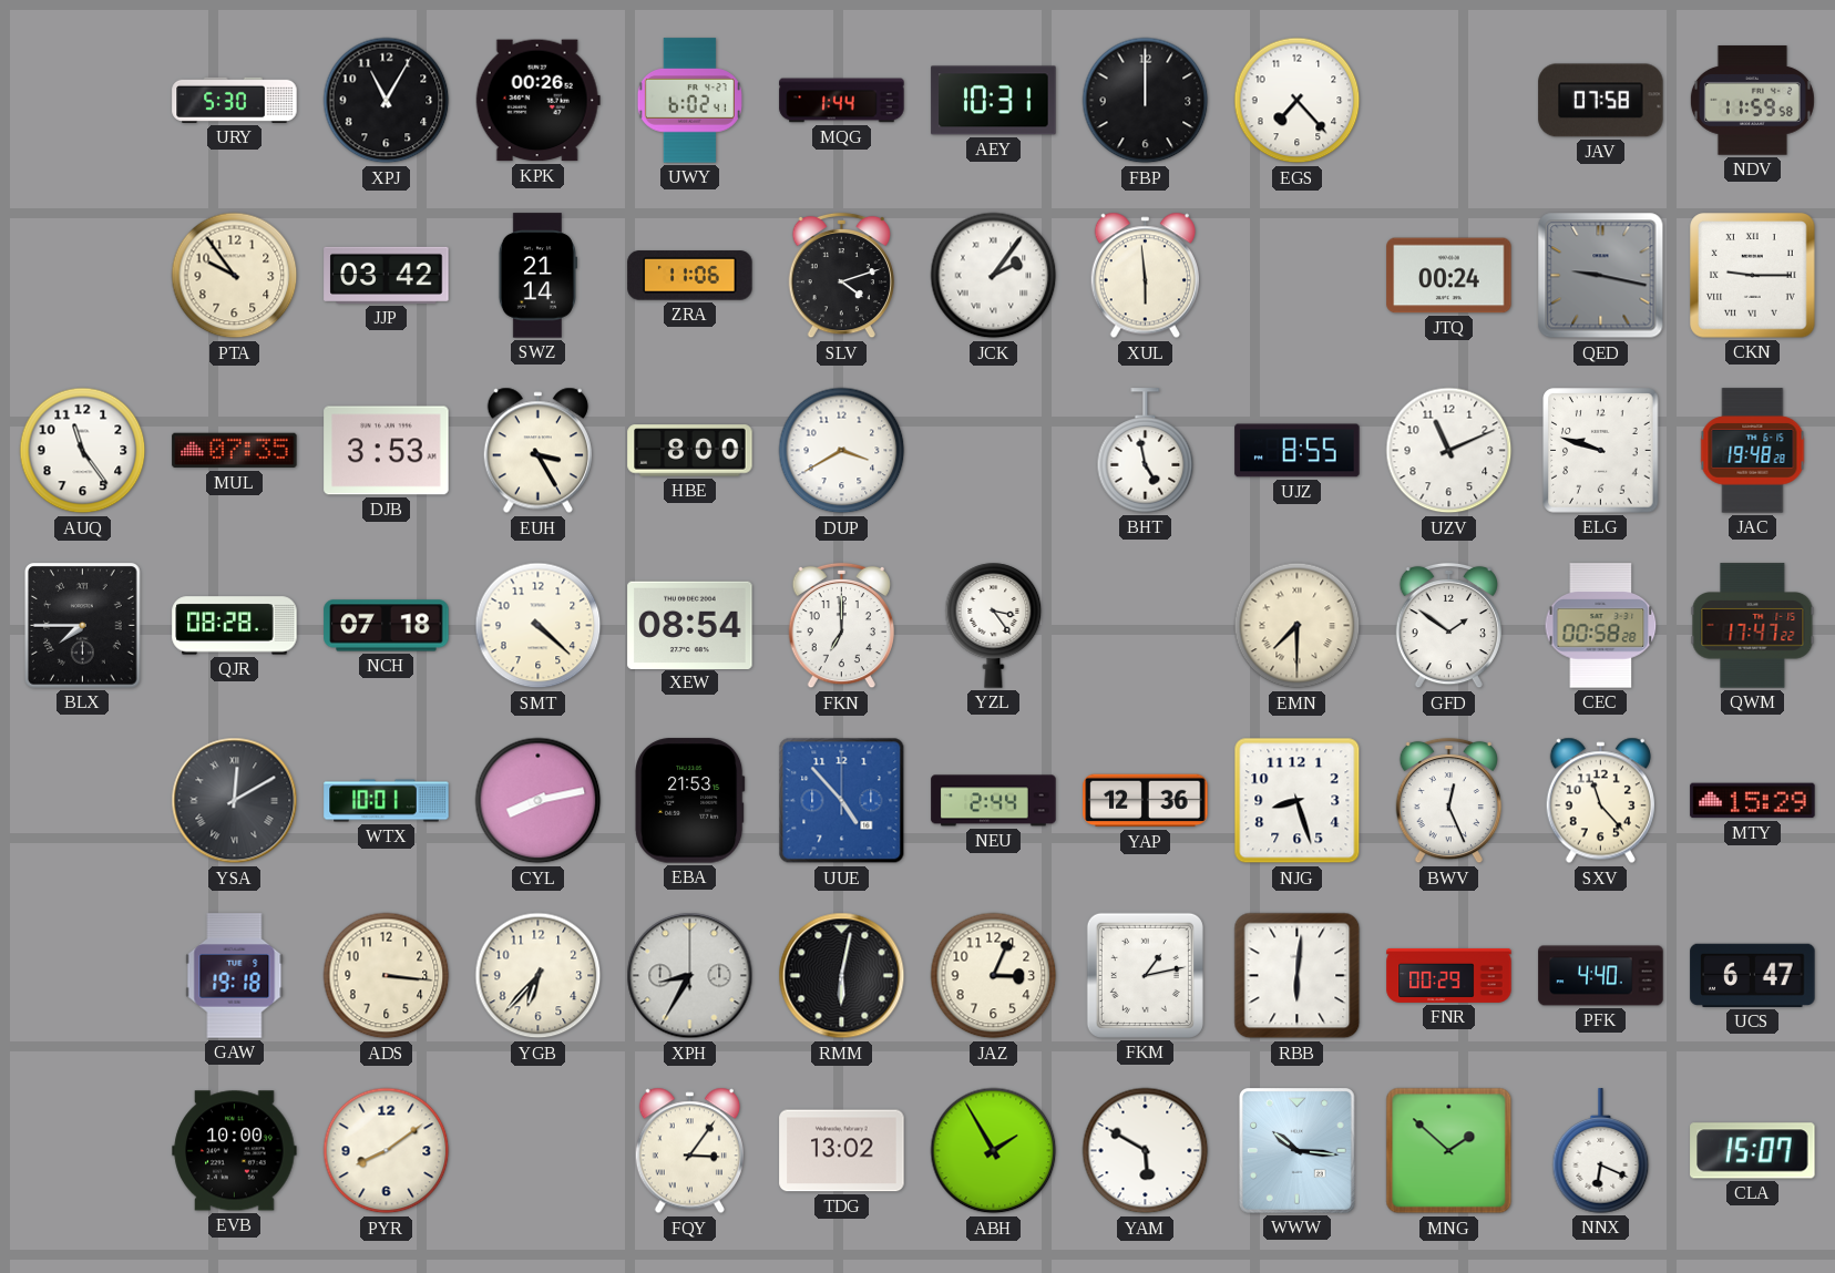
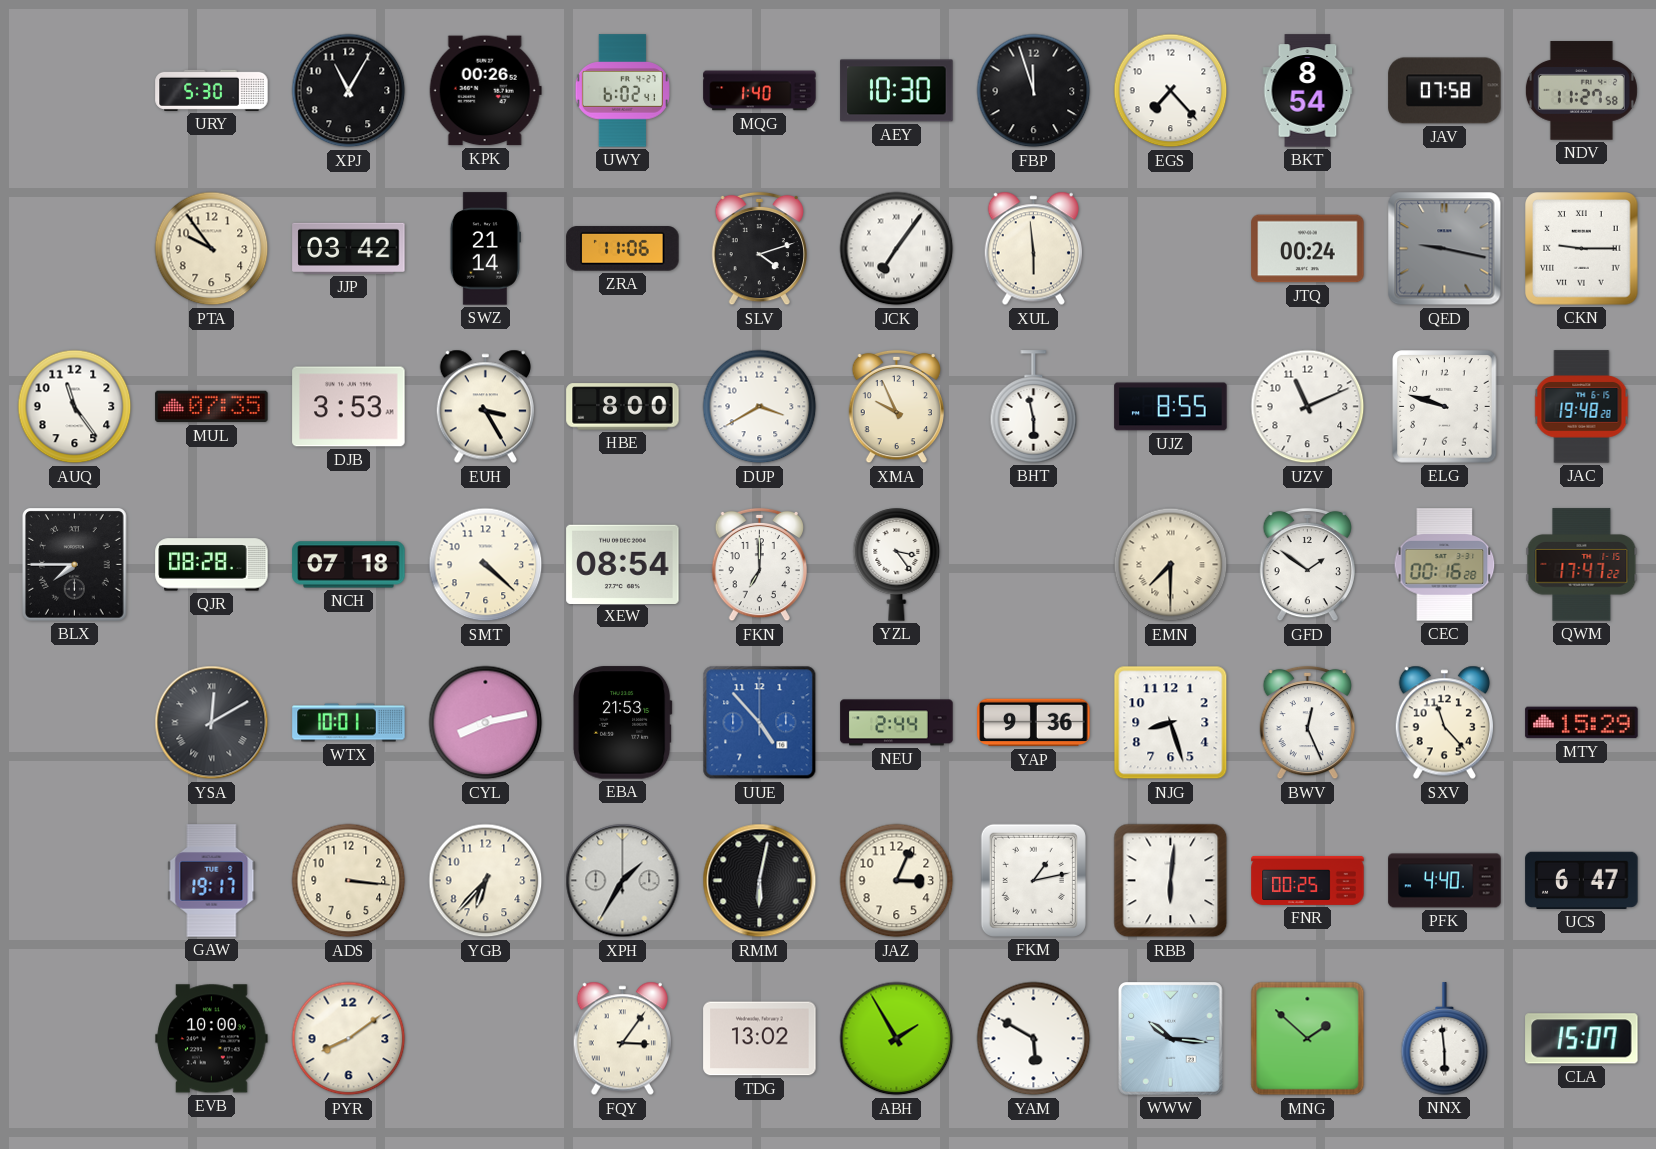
MQG: 1:44 -> 1:40 (760, 91)
AEY: 10:31 -> 10:30 (897, 91)
FBP: 12:00 -> 11:57 (1034, 91)
BKT: none -> 8:54 (1308, 91)
NDV: 11:59 -> 11:27 (1581, 91)
JCK: 2:06 -> 7:06 (897, 249)
XMA: none -> 9:56 (896, 407)
BHT: 4:58 -> 5:58 (1034, 407)
CEC: 00:58 -> 00:16 (1445, 565)
YAP: 12:36 -> 9:36 (1034, 723)
GAW: 19:18 -> 19:17 (212, 881)
XPH: 8:35 -> 1:35 (623, 881)
FNR: 00:29 -> 00:25 (1308, 880)
NNX: 6:19 -> 5:59 (1445, 1039)
